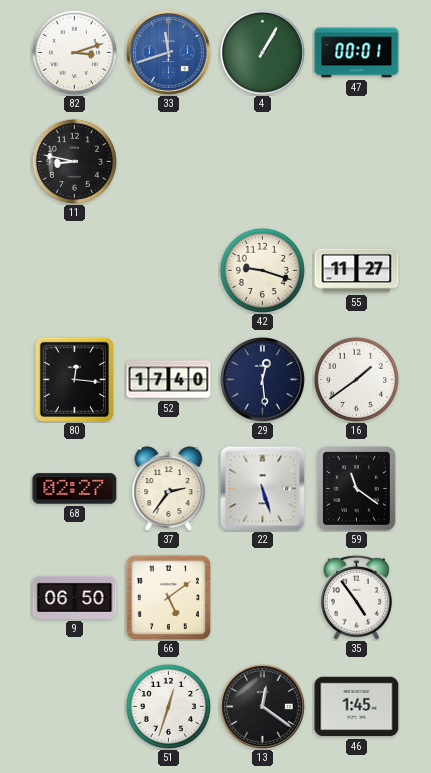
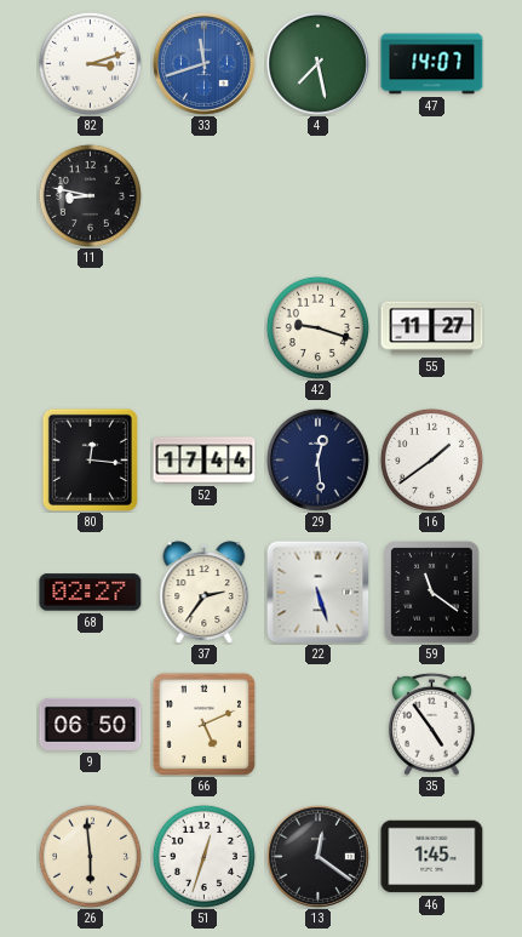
4: 1:05 -> 7:28 (317, 63)
47: 00:01 -> 14:07 (432, 64)
52: 17:40 -> 17:44 (205, 461)
66: 5:09 -> 5:11 (203, 724)
26: none -> 5:59 (90, 856)
